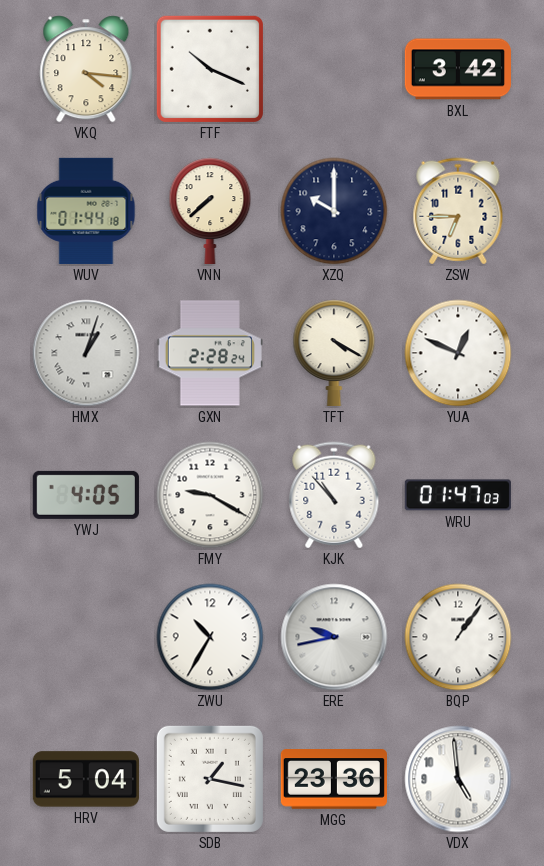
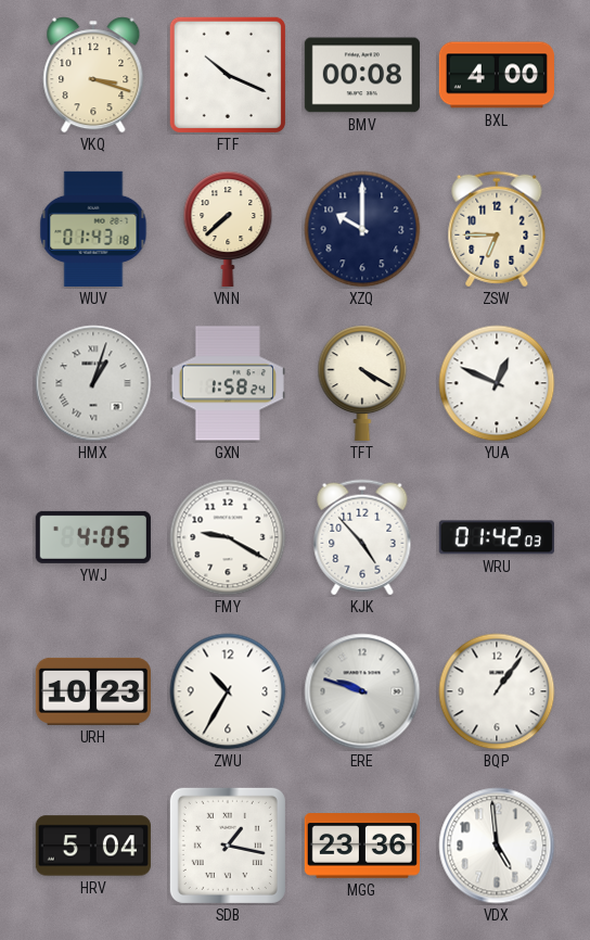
VKQ: 4:16 -> 3:18 (93, 75)
BMV: none -> 00:08 (362, 75)
BXL: 3:42 -> 4:00 (497, 75)
WUV: 01:44 -> 01:43 (93, 229)
GXN: 2:28 -> 1:58 (227, 383)
KJK: 10:53 -> 4:53 (362, 537)
WRU: 01:47 -> 01:42 (497, 537)
URH: none -> 10:23 (93, 691)
ERE: 9:43 -> 9:48 (362, 691)
